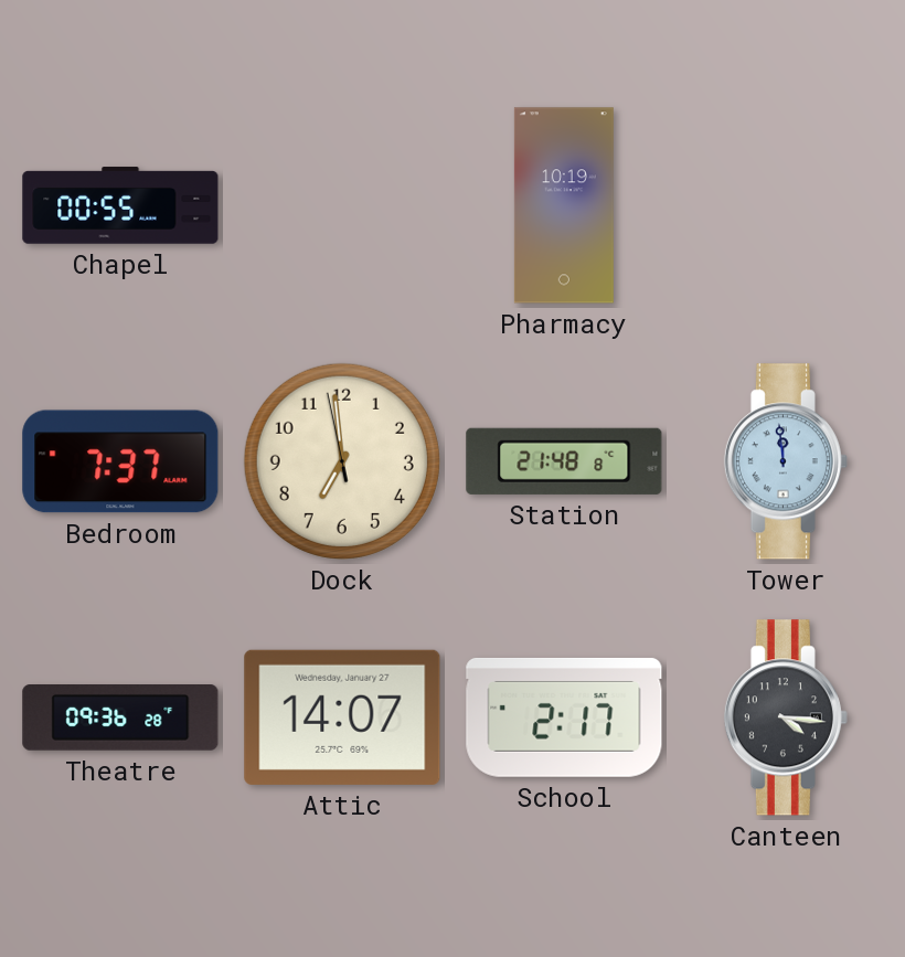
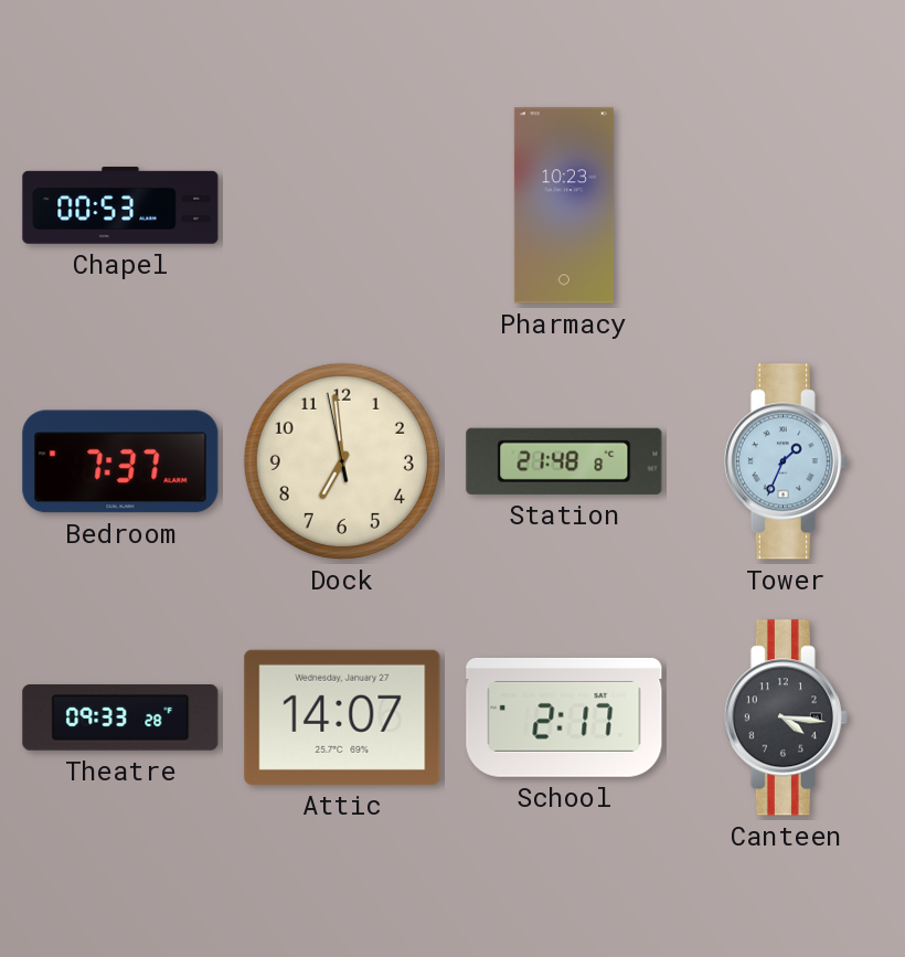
Chapel: 00:55 -> 00:53 (120, 205)
Pharmacy: 10:19 -> 10:23 (564, 205)
Tower: 11:59 -> 1:34 (786, 461)
Theatre: 09:36 -> 09:33 (120, 719)
